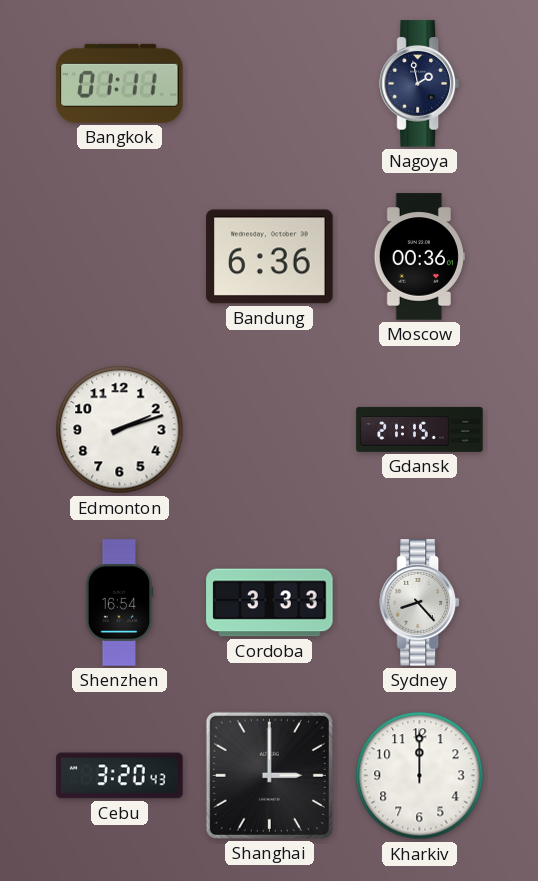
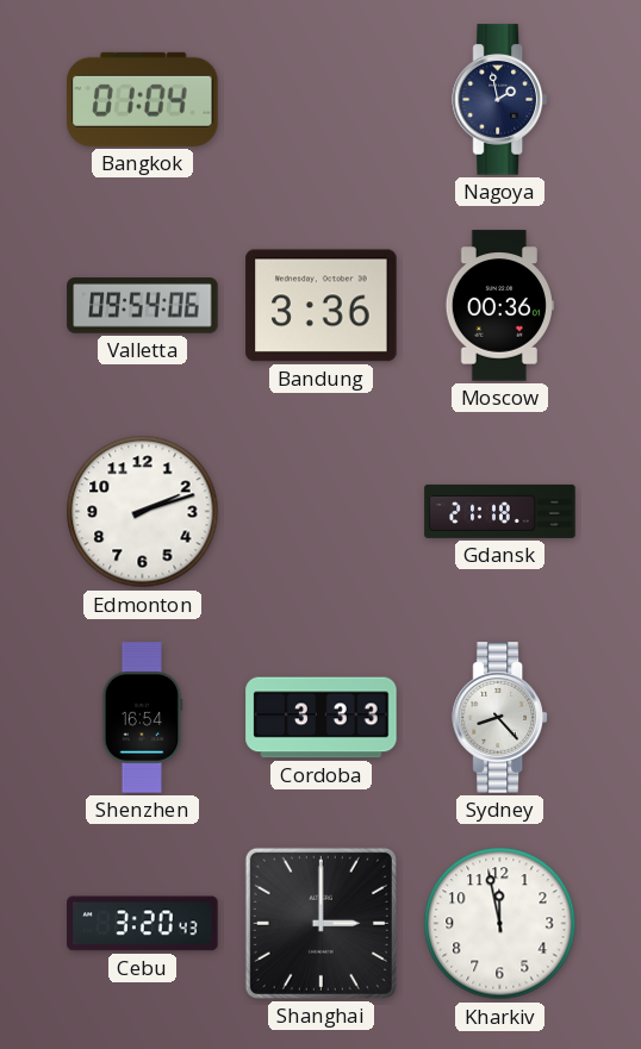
Bangkok: 01:11 -> 01:04 (143, 99)
Valletta: none -> 09:54 (143, 306)
Bandung: 6:36 -> 3:36 (322, 306)
Gdansk: 21:15 -> 21:18 (500, 511)
Kharkiv: 12:00 -> 11:58 (500, 924)
